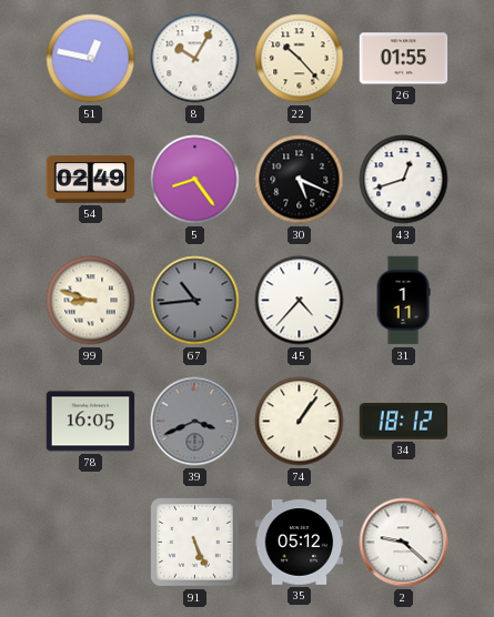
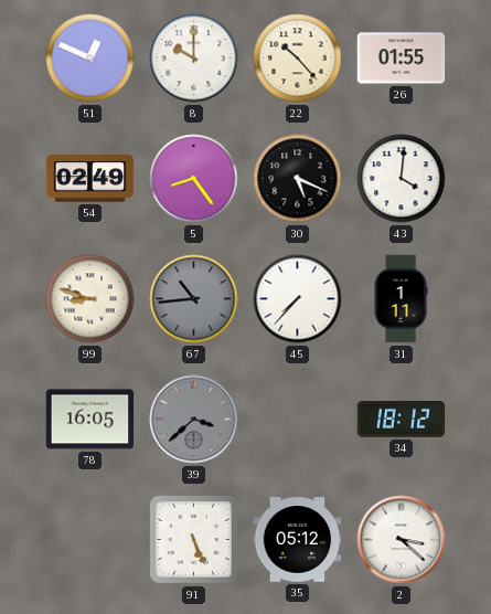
51: 12:47 -> 12:49 (90, 59)
8: 10:05 -> 10:00 (194, 59)
43: 12:42 -> 4:01 (402, 179)
45: 4:37 -> 7:37 (298, 299)
39: 3:41 -> 3:38 (194, 420)
74: 1:06 -> none (300, 422)
2: 9:22 -> 3:22 (402, 540)
